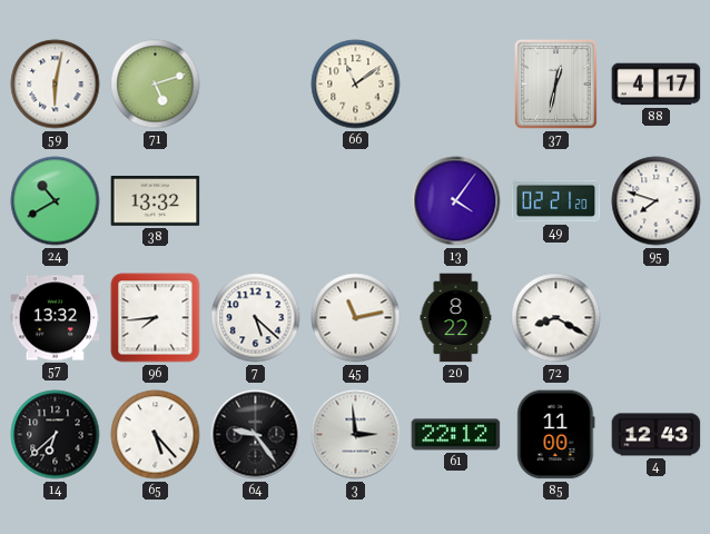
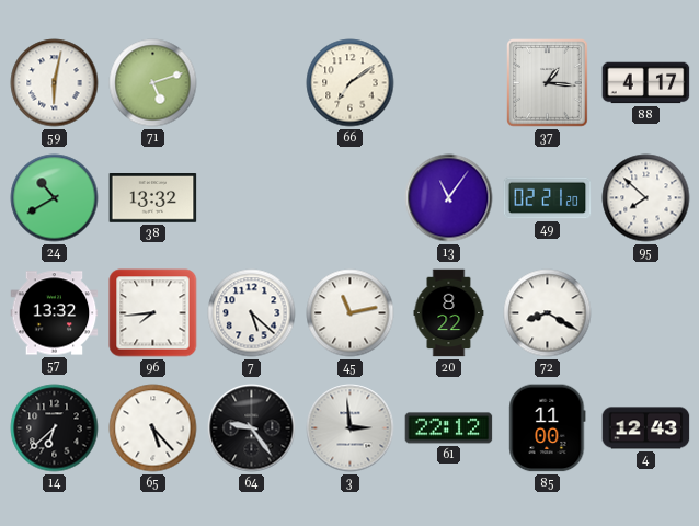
66: 11:09 -> 7:09 (351, 83)
37: 12:32 -> 1:16 (548, 83)
13: 4:06 -> 11:06 (449, 198)
95: 7:48 -> 7:52 (646, 198)
